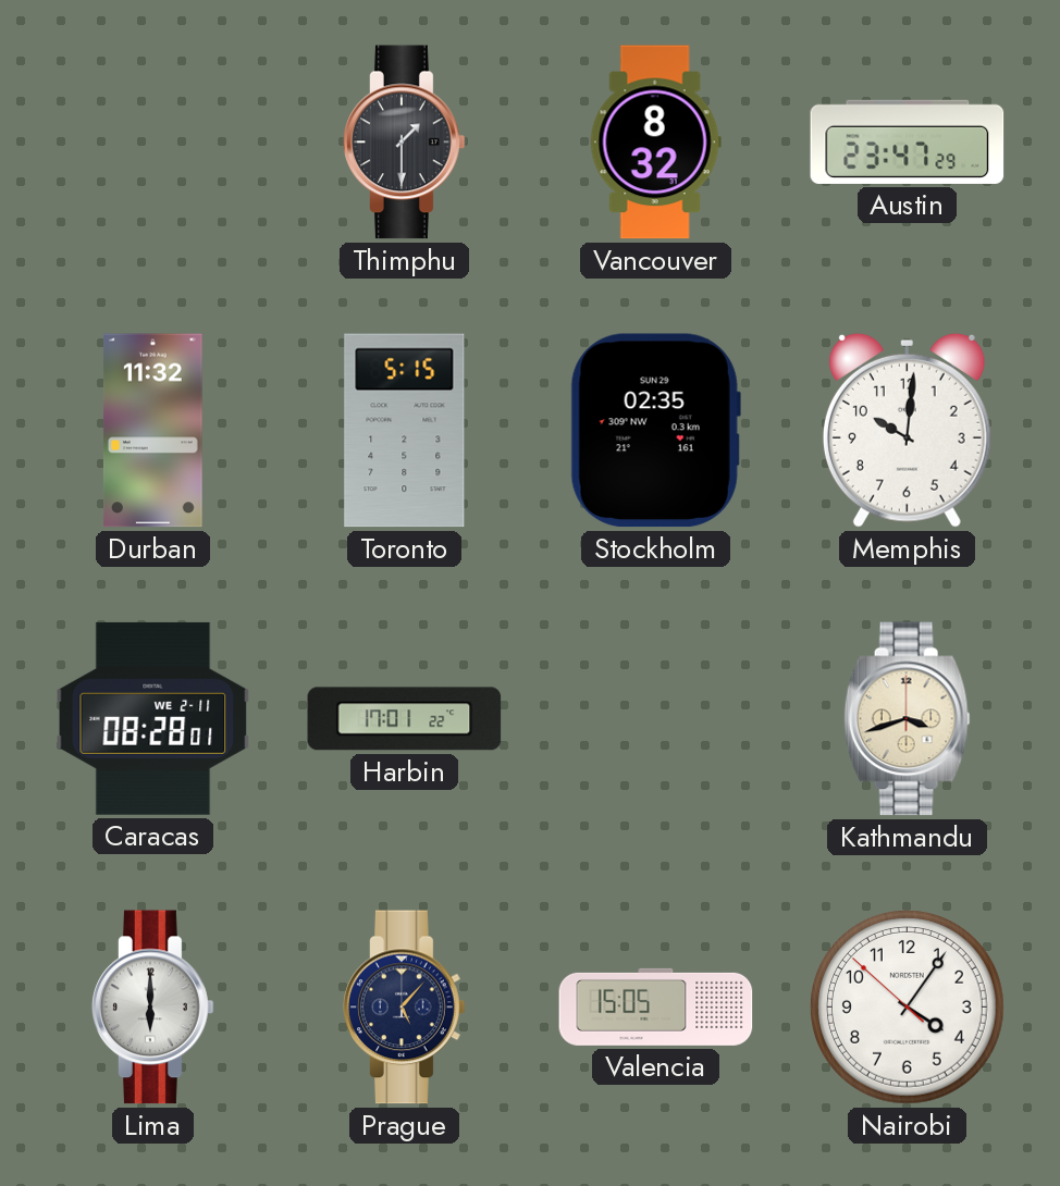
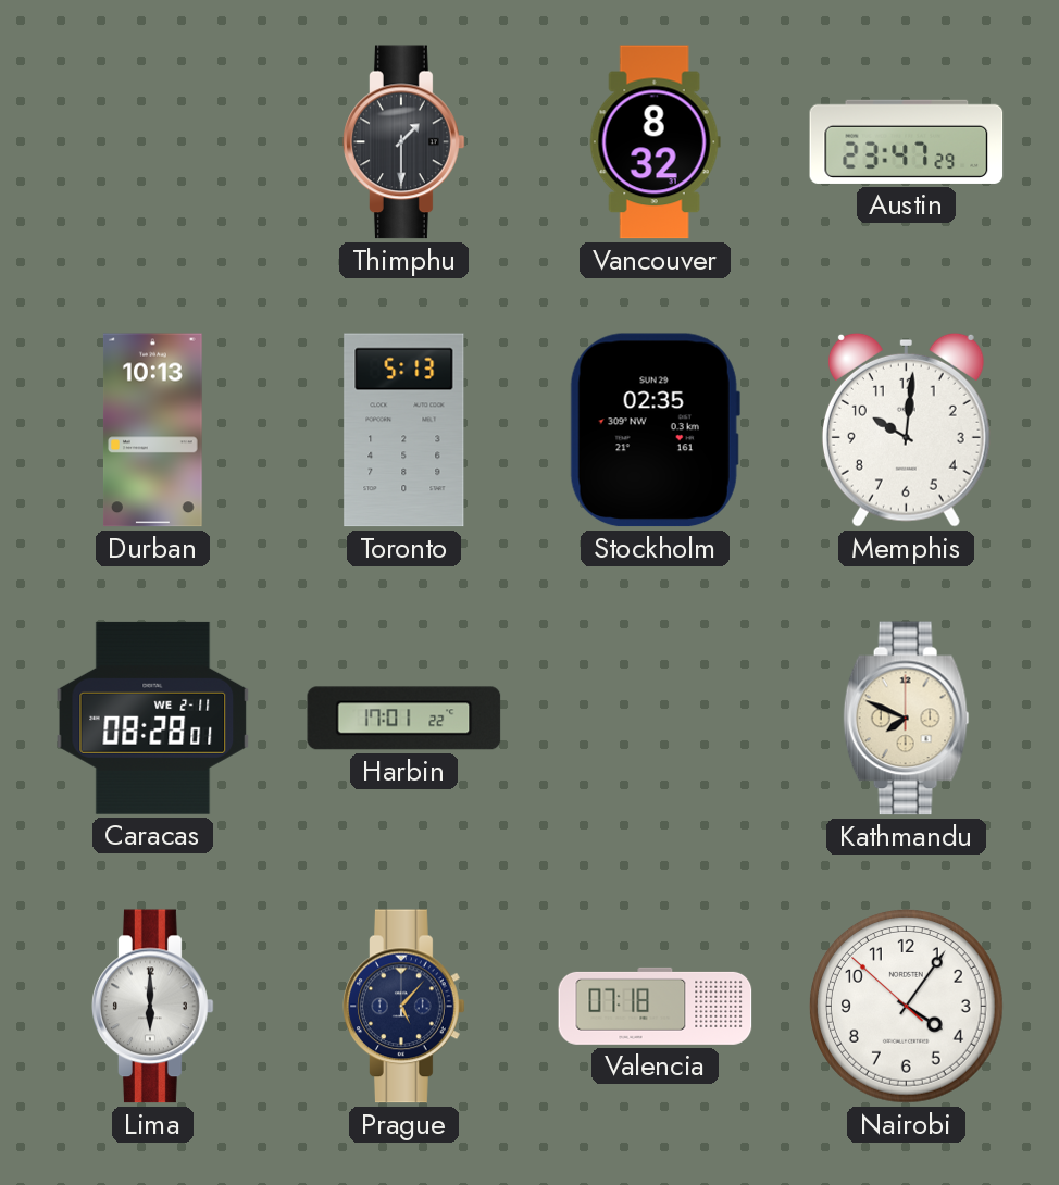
Durban: 11:32 -> 10:13 (152, 431)
Toronto: 5:15 -> 5:13 (404, 431)
Kathmandu: 3:42 -> 7:49 (906, 719)
Valencia: 15:05 -> 07:18 (656, 1006)
